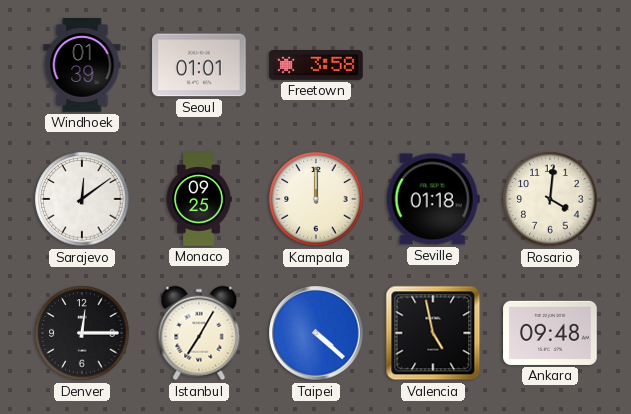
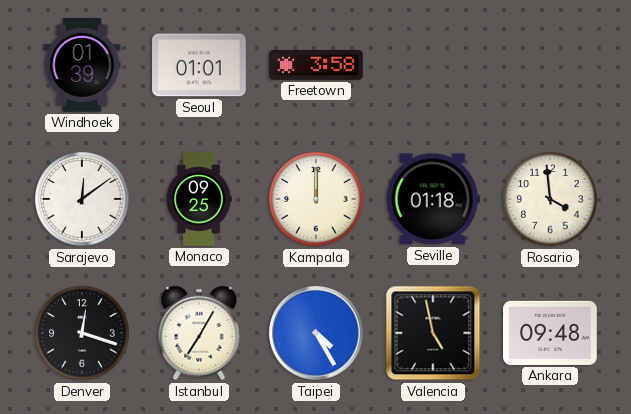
Rosario: 4:01 -> 3:59 (550, 199)
Denver: 12:15 -> 12:18 (82, 333)
Taipei: 4:22 -> 4:25 (316, 333)
